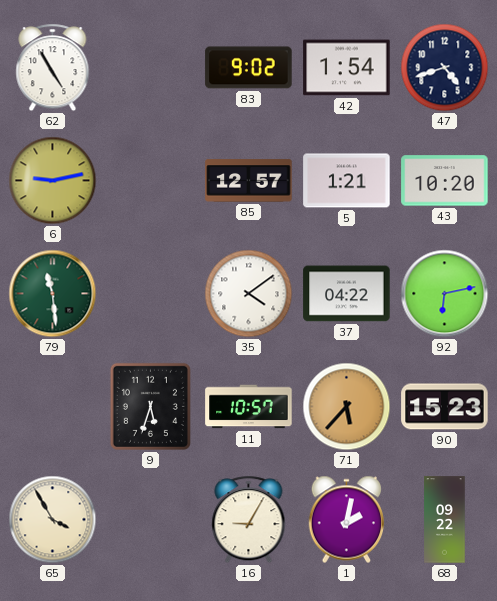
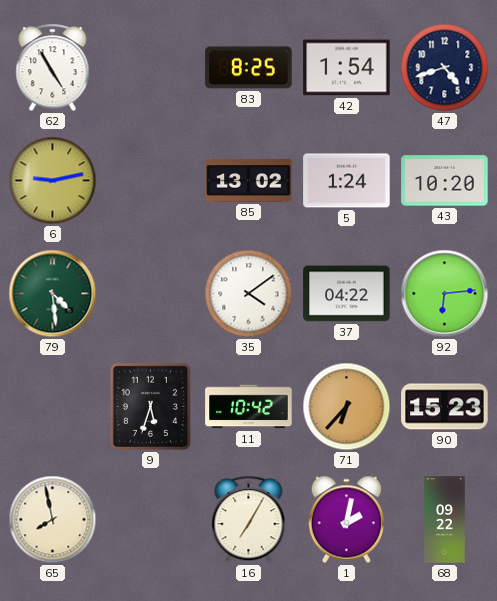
83: 9:02 -> 8:25 (249, 68)
85: 12:57 -> 13:02 (249, 181)
5: 1:21 -> 1:24 (347, 181)
79: 11:29 -> 4:29 (53, 294)
92: 6:13 -> 6:14 (445, 294)
11: 10:57 -> 10:42 (249, 407)
71: 5:37 -> 6:37 (347, 407)
65: 3:55 -> 7:58 (53, 520)
16: 9:05 -> 7:05 (249, 520)
